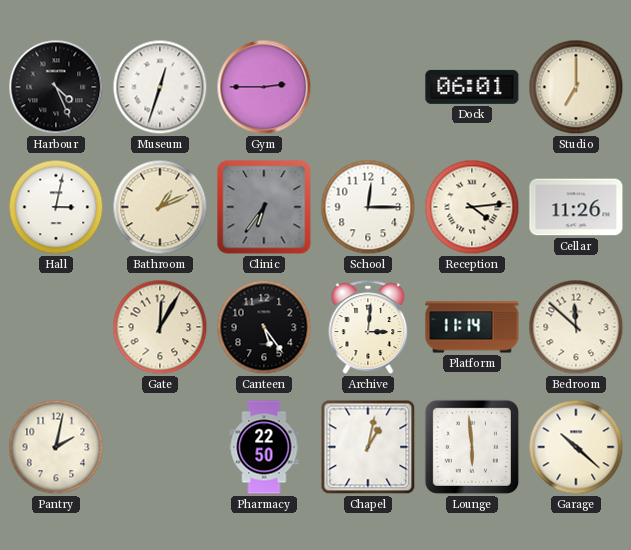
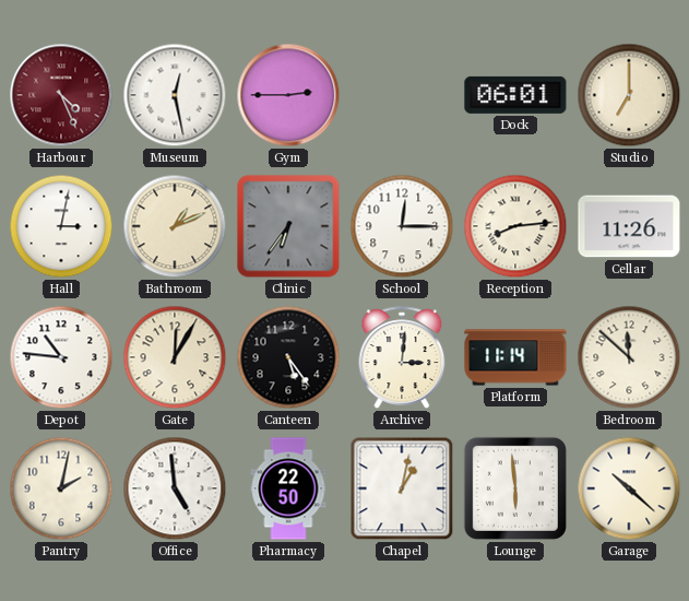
Harbour dial: black -> burgundy (61, 95)
Museum: 12:33 -> 12:28 (175, 95)
Reception: 4:14 -> 8:14 (515, 226)
Depot: none -> 10:46 (61, 357)
Office: none -> 4:59 (175, 488)
